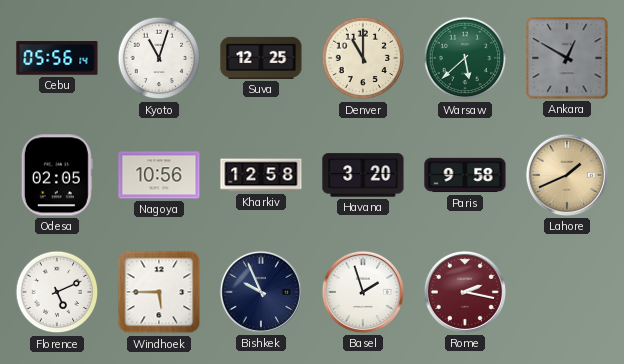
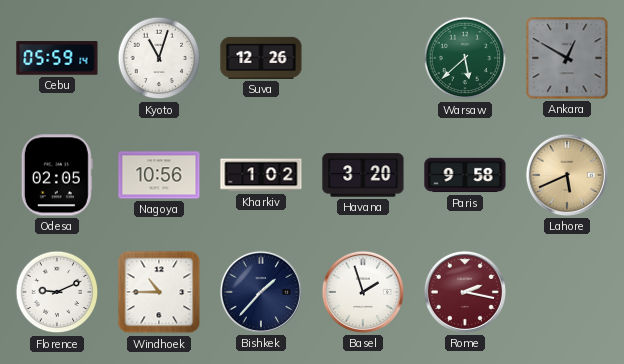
Cebu: 05:56 -> 05:59 (57, 58)
Suva: 12:25 -> 12:26 (261, 58)
Denver: 11:00 -> none (363, 58)
Kharkiv: 12:58 -> 1:02 (261, 175)
Lahore: 1:41 -> 5:41 (567, 175)
Florence: 5:11 -> 9:11 (57, 292)
Windhoek: 5:45 -> 10:45 (159, 292)
Bishkek: 9:56 -> 1:37 (261, 292)
